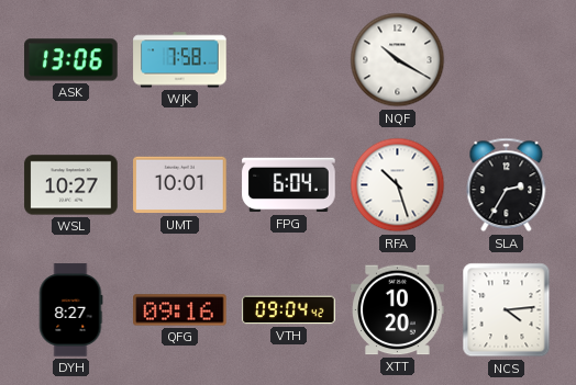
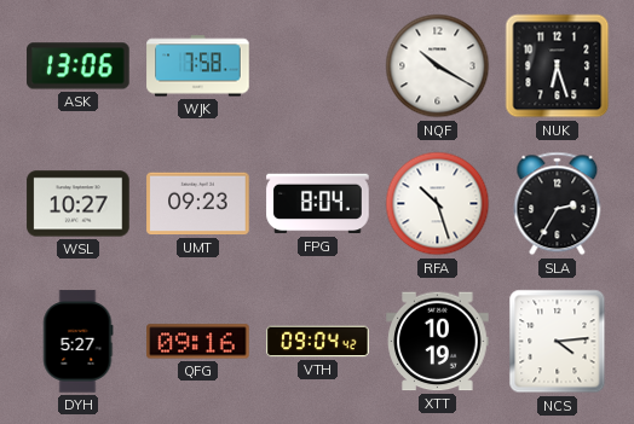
NUK: none -> 6:27 (558, 66)
UMT: 10:01 -> 09:23 (198, 204)
FPG: 6:04 -> 8:04 (318, 204)
DYH: 8:27 -> 5:27 (77, 342)
XTT: 10:20 -> 10:19 (438, 342)
